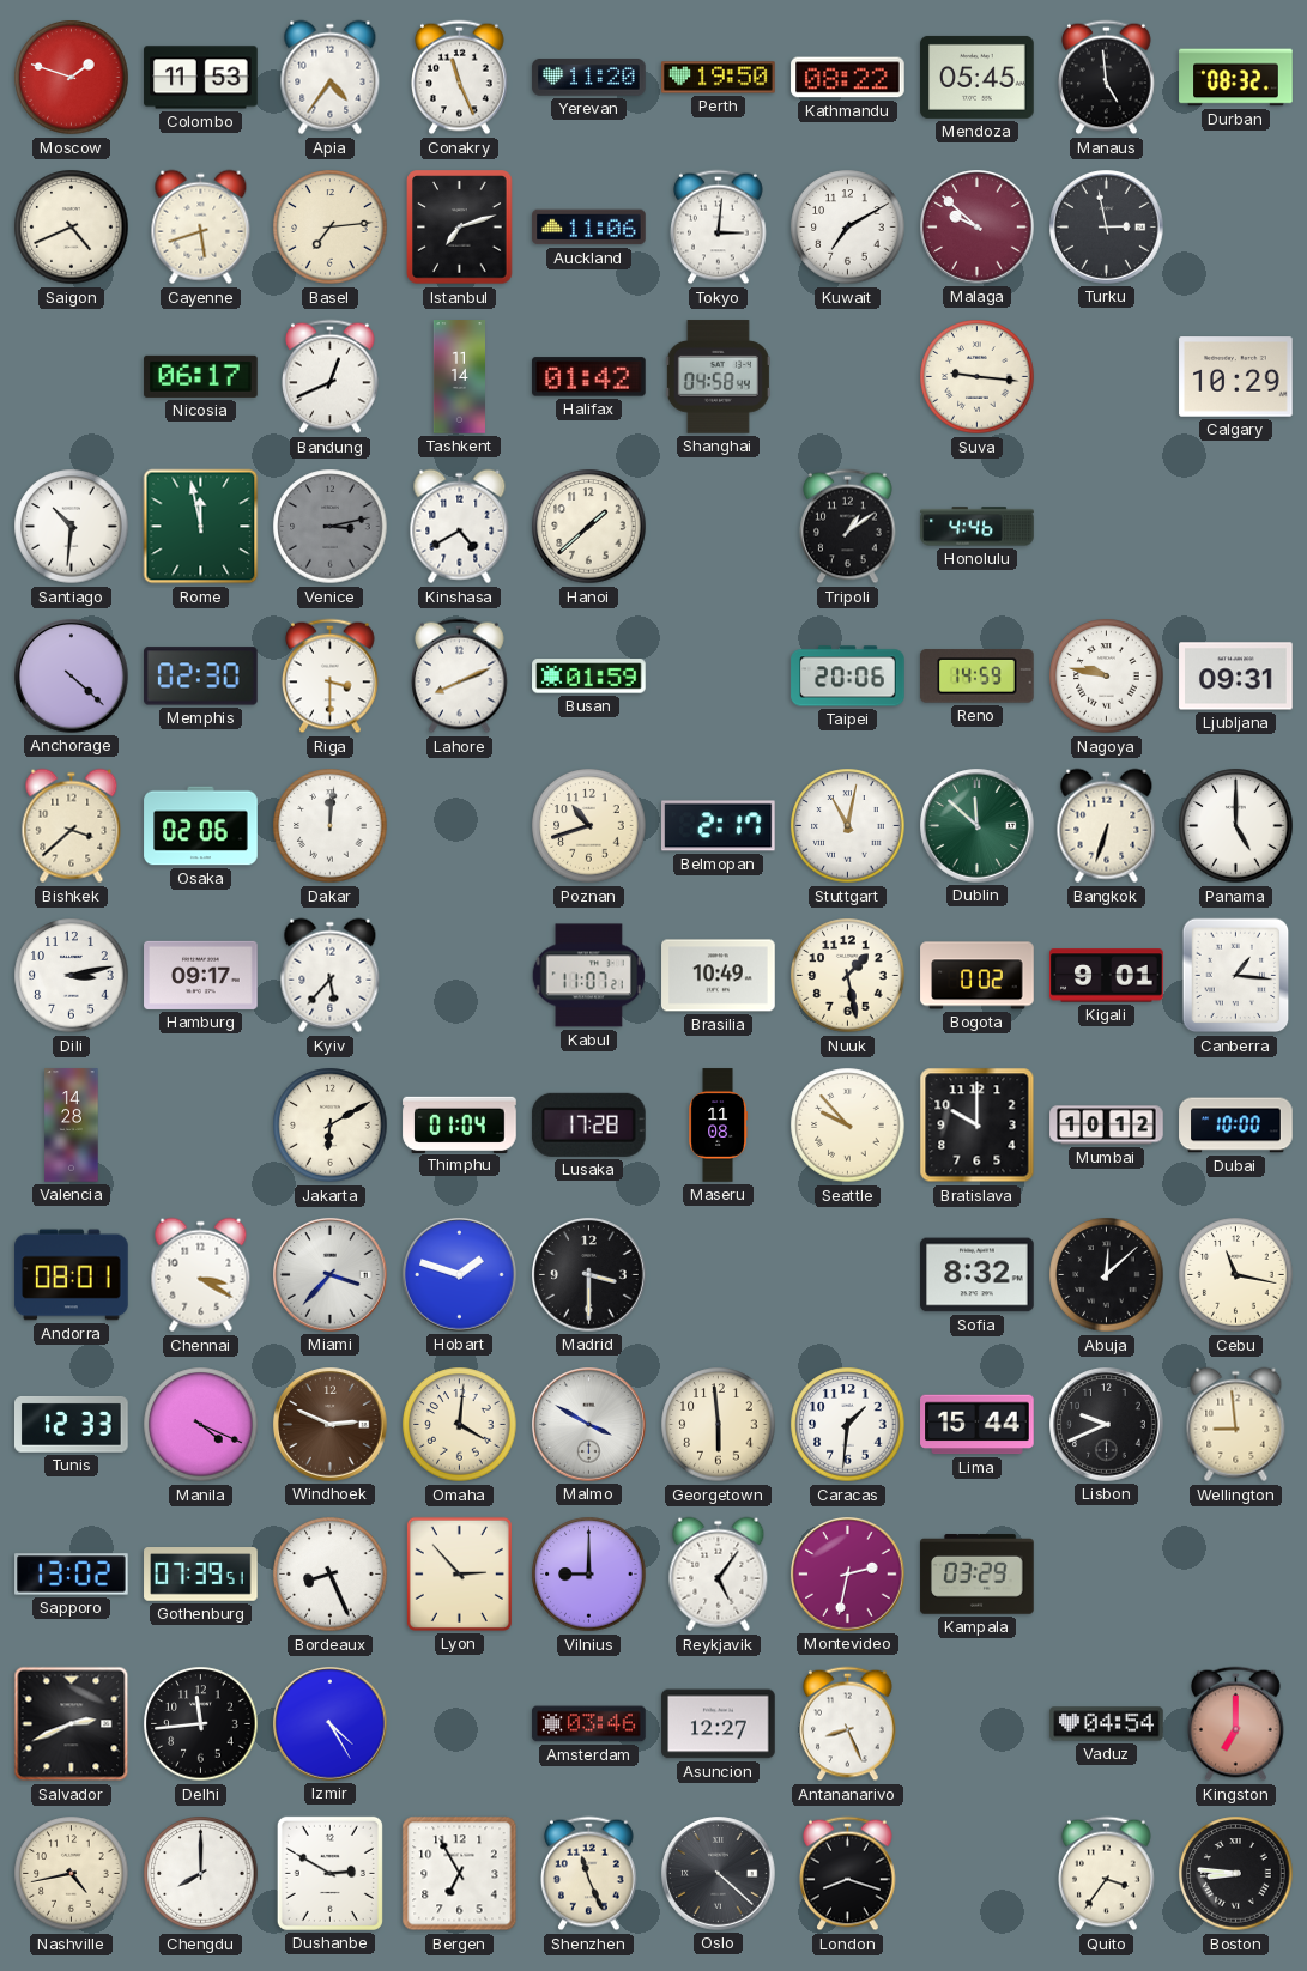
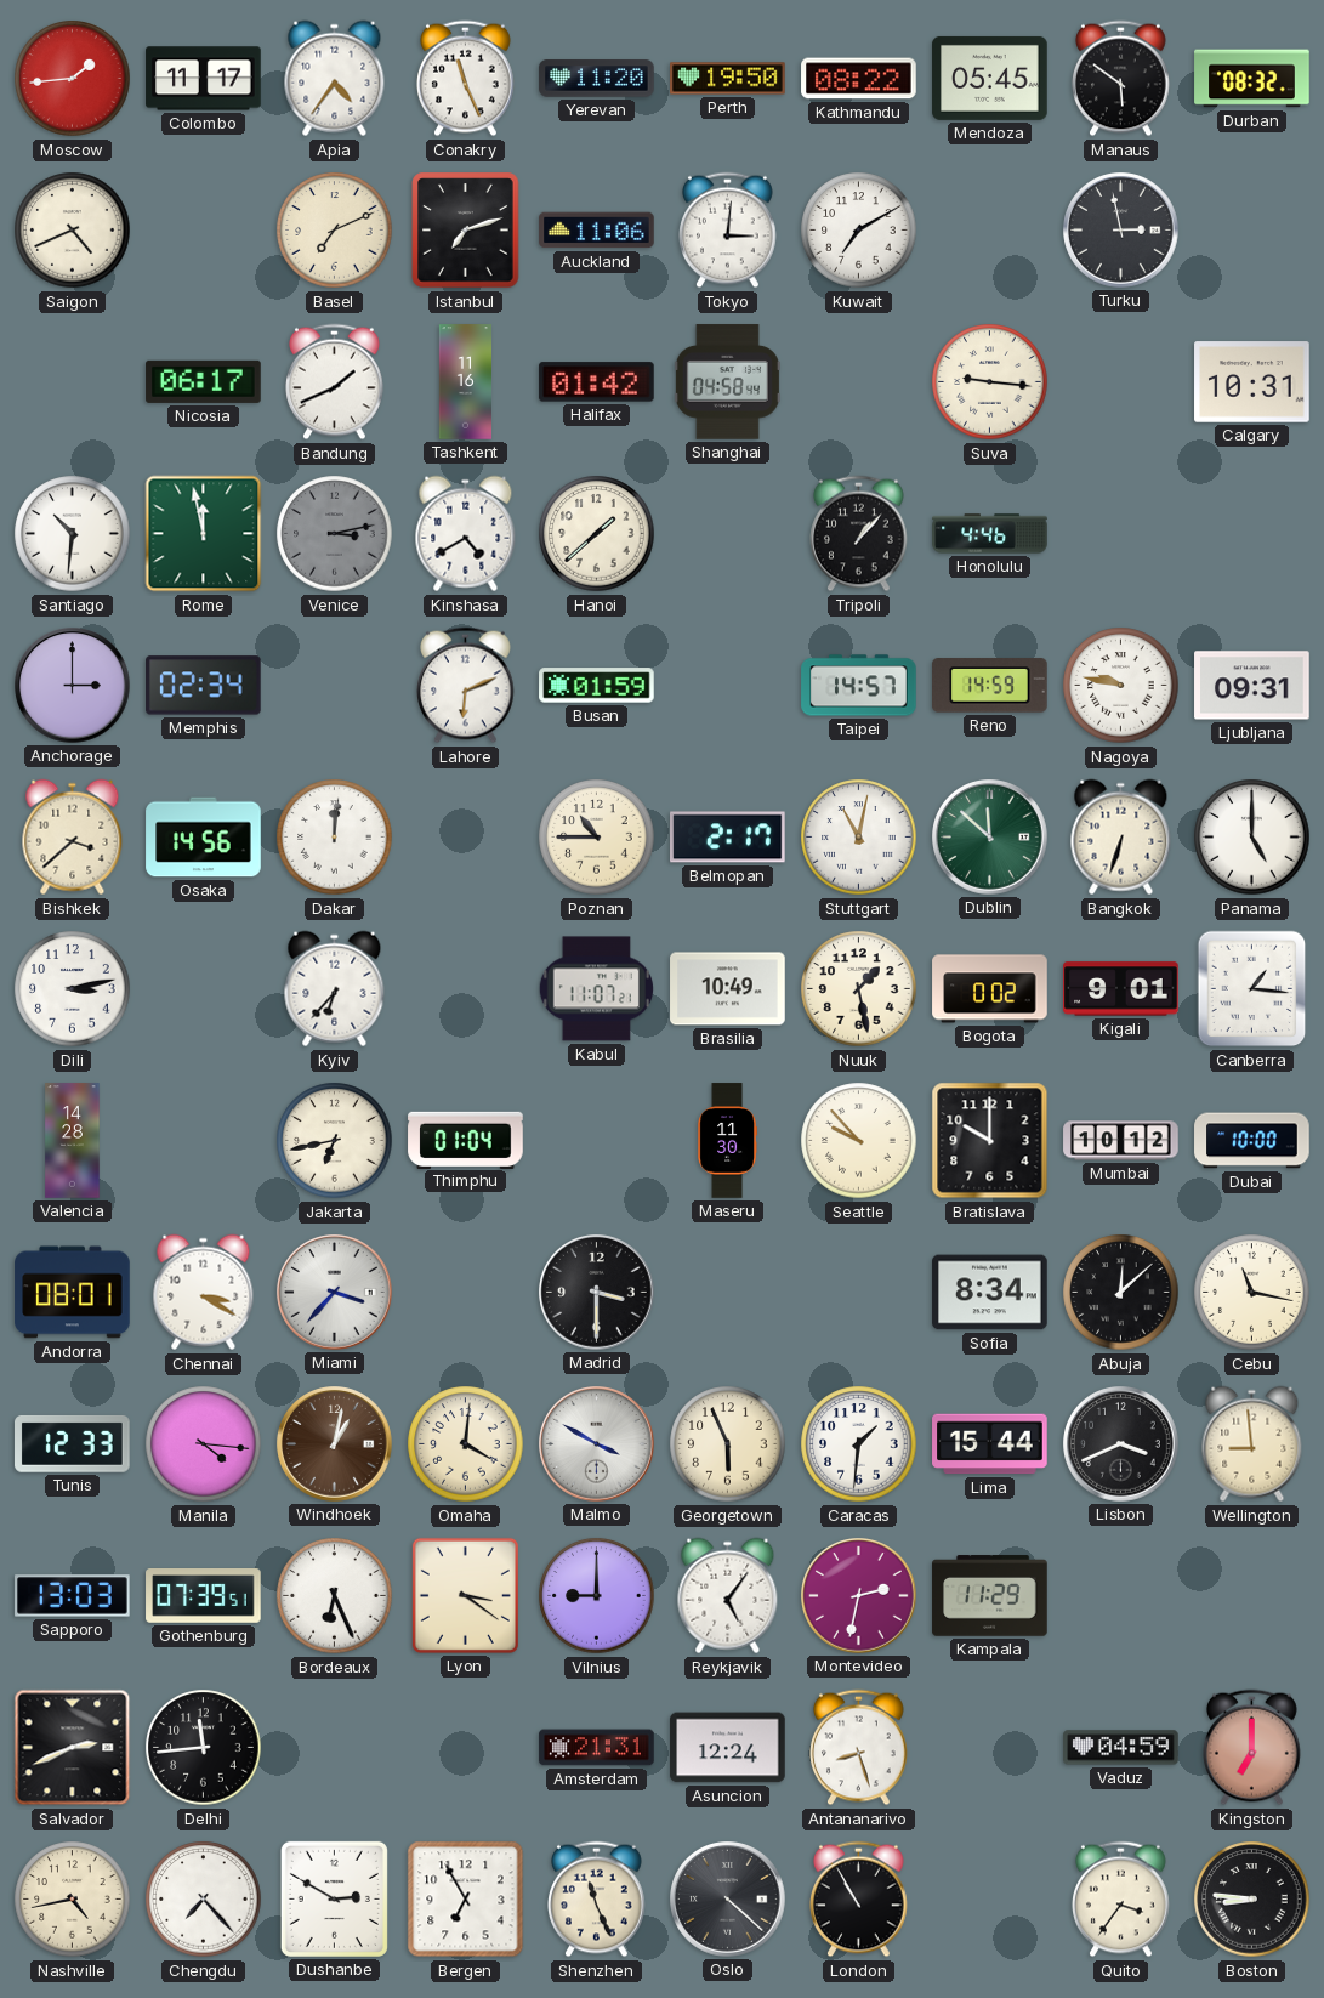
Moscow: 1:48 -> 1:44 (73, 79)
Colombo: 11:53 -> 11:17 (204, 79)
Manaus: 4:59 -> 5:51 (1121, 79)
Cayenne: 5:42 -> none (201, 228)
Basel: 7:14 -> 7:11 (335, 231)
Malaga: 9:52 -> none (978, 228)
Bandung: 12:41 -> 1:41 (335, 382)
Tashkent: 11:14 -> 11:16 (465, 382)
Calgary: 10:29 -> 10:31 (1252, 382)
Tripoli: 1:09 -> 1:07 (859, 534)
Anchorage: 4:22 -> 3:00 (73, 686)
Memphis: 02:30 -> 02:34 (204, 686)
Riga: 3:30 -> none (331, 677)
Lahore: 8:11 -> 6:11 (466, 686)
Taipei: 20:06 -> 14:57 (859, 686)
Osaka: 02:06 -> 14:56 (204, 838)
Poznan: 10:42 -> 10:45 (597, 838)
Hamburg: 09:17 -> none (201, 975)
Kyiv: 5:37 -> 6:37 (335, 989)
Jakarta: 6:10 -> 6:43 (335, 1141)
Lusaka: 17:28 -> none (588, 1124)
Maseru: 11:08 -> 11:30 (727, 1141)
Hobart: 1:48 -> none (460, 1275)
Sofia: 8:32 -> 8:34 (990, 1293)
Manila: 4:19 -> 4:16 (204, 1444)
Windhoek: 2:49 -> 1:02 (335, 1444)
Georgetown: 5:59 -> 5:56 (728, 1444)
Lisbon: 9:41 -> 3:41 (1121, 1444)
Sapporo: 13:02 -> 13:03 (73, 1596)
Bordeaux: 8:26 -> 6:26 (335, 1596)
Lyon: 2:53 -> 3:21 (465, 1595)
Kampala: 03:29 -> 11:29 (990, 1596)
Izmir: 4:25 -> none (331, 1724)
Amsterdam: 03:46 -> 21:31 (597, 1748)
Asuncion: 12:27 -> 12:24 (728, 1748)
Antananarivo: 8:26 -> 8:27 (859, 1748)
Vaduz: 04:54 -> 04:59 (1121, 1748)
Chengdu: 8:00 -> 7:23 (204, 1900)
London: 8:18 -> 10:55 (859, 1900)
